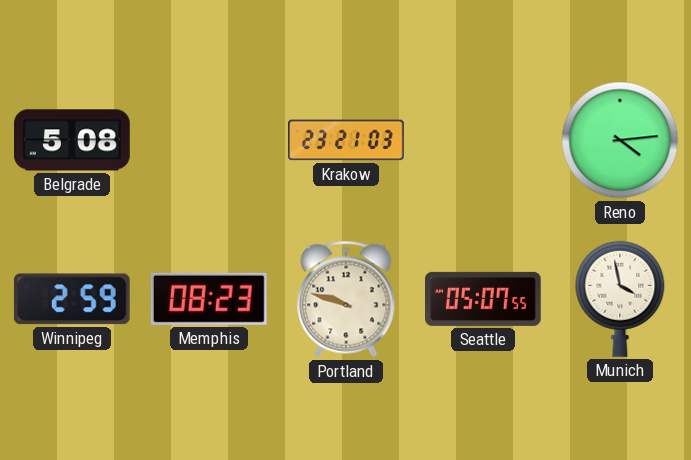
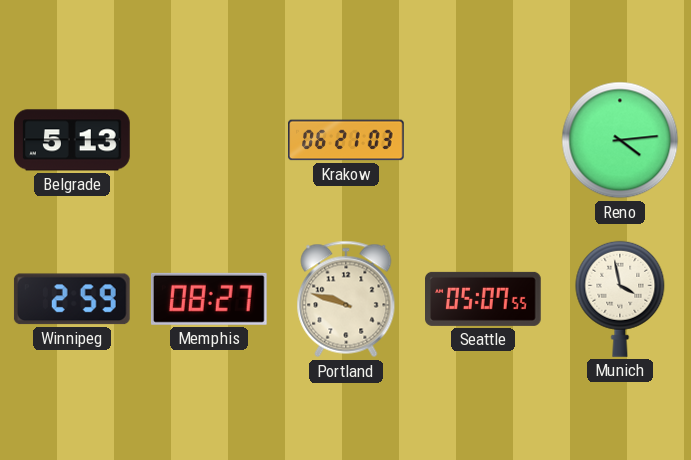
Belgrade: 5:08 -> 5:13 (72, 140)
Krakow: 23:21 -> 06:21 (346, 140)
Memphis: 08:23 -> 08:27 (209, 299)
